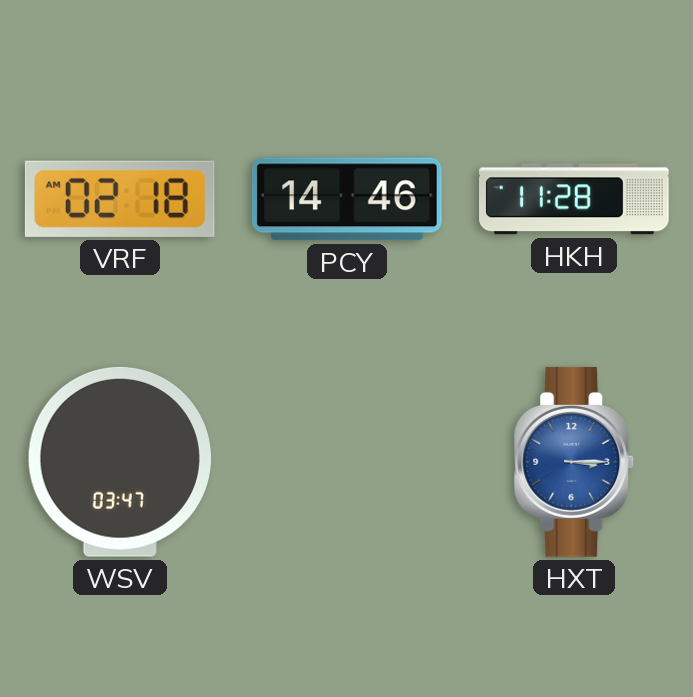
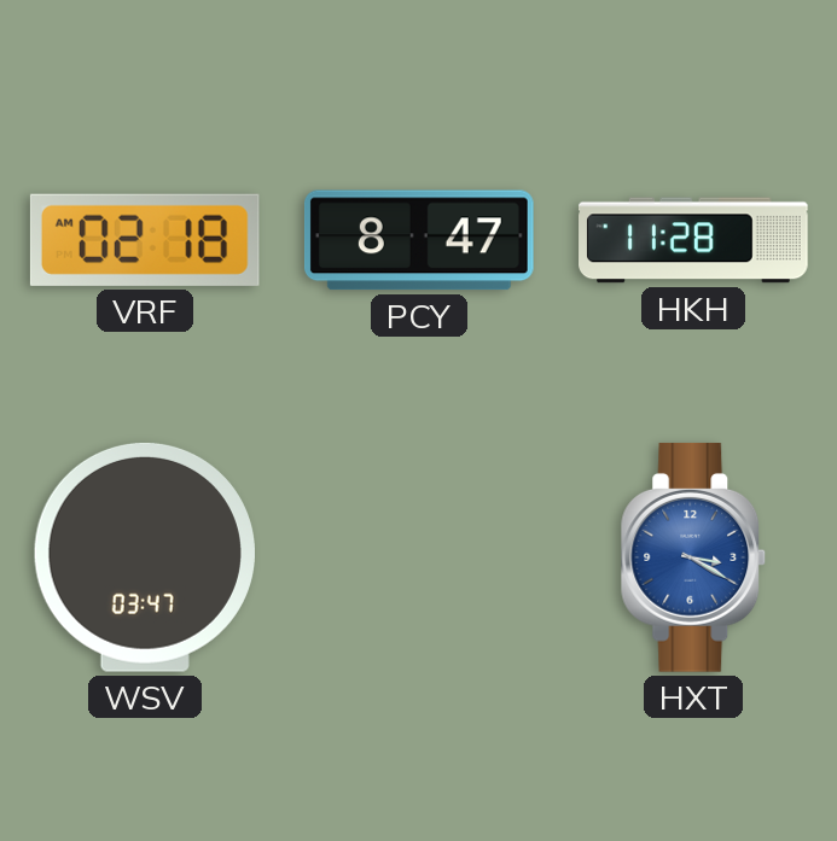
PCY: 14:46 -> 8:47 (419, 240)
HXT: 3:15 -> 3:20 (693, 557)
